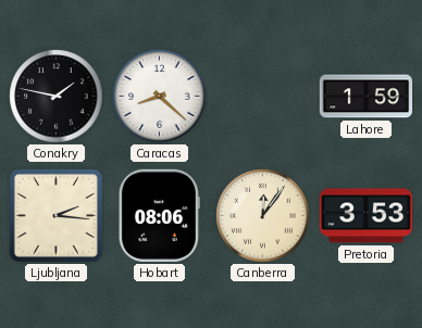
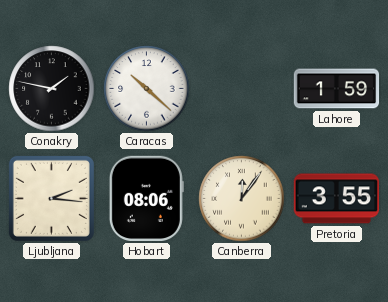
Caracas: 8:22 -> 10:22 (147, 89)
Pretoria: 3:53 -> 3:55 (337, 199)
